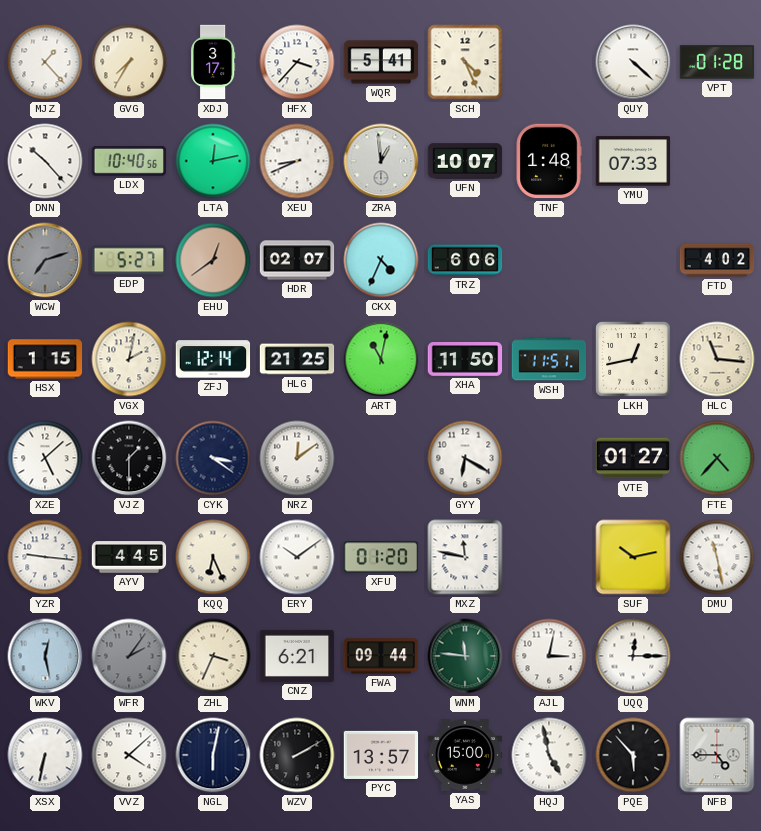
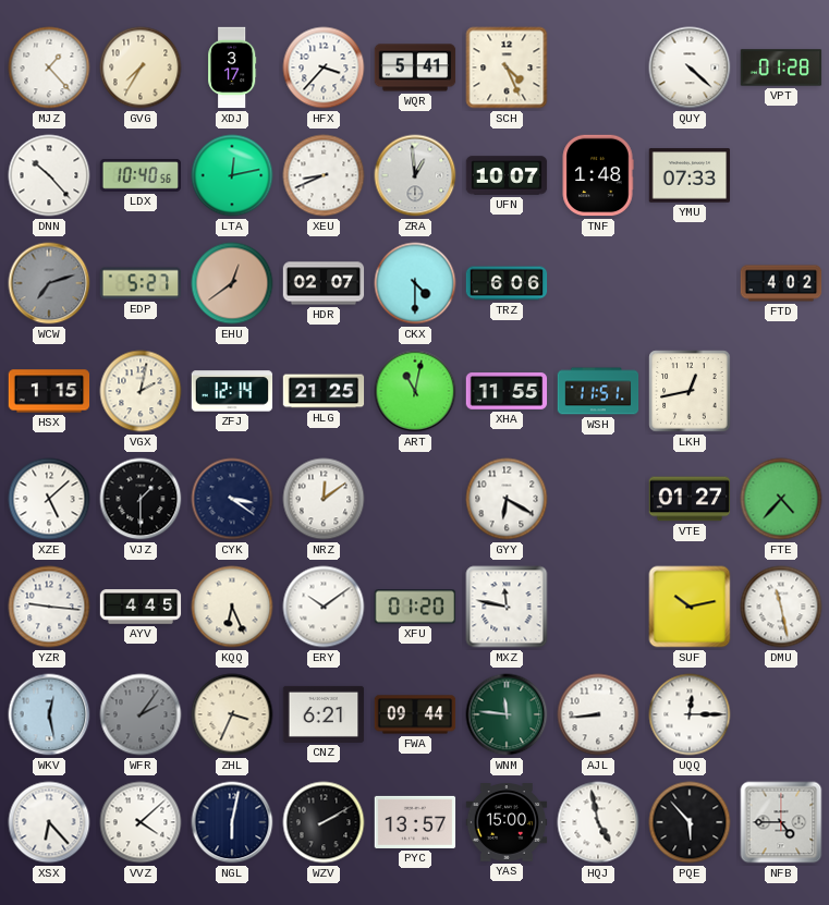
CKX: 4:34 -> 4:30 (415, 283)
XHA: 11:50 -> 11:55 (507, 392)
HLC: 11:16 -> none (717, 359)
AJL: 3:02 -> 8:44 (598, 714)
XSX: 6:32 -> 6:23 (49, 822)
